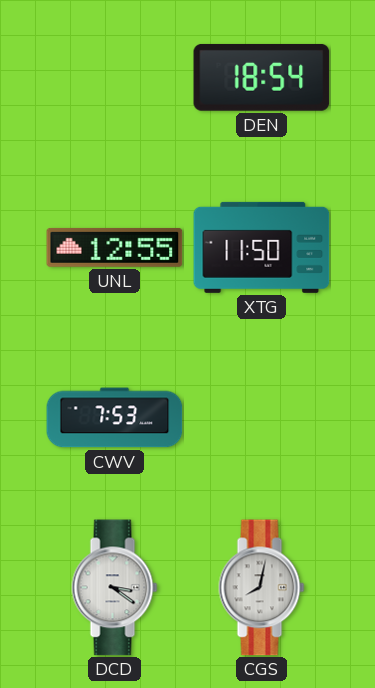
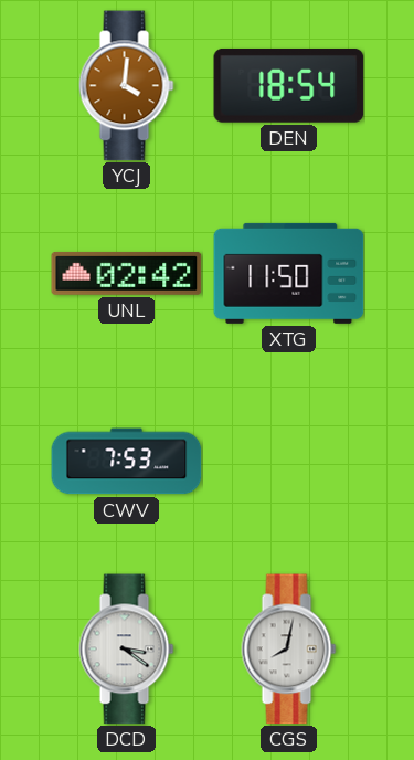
YCJ: none -> 4:01 (127, 86)
UNL: 12:55 -> 02:42 (127, 273)
